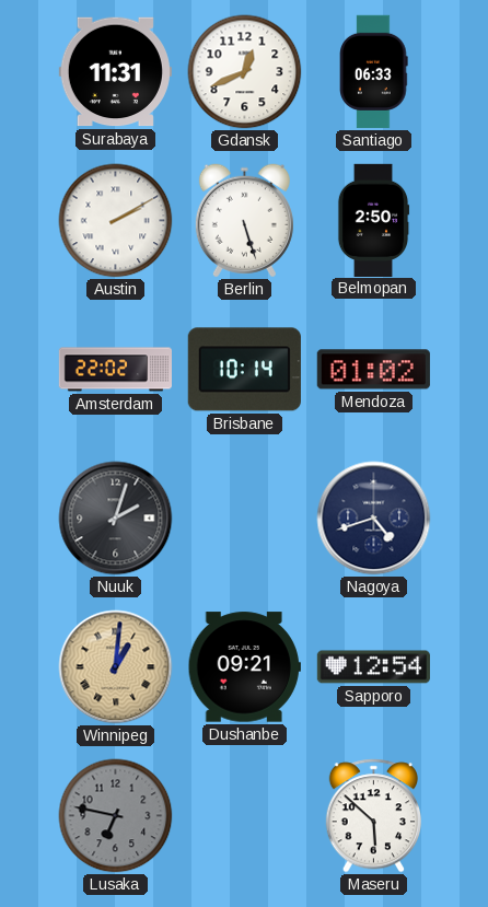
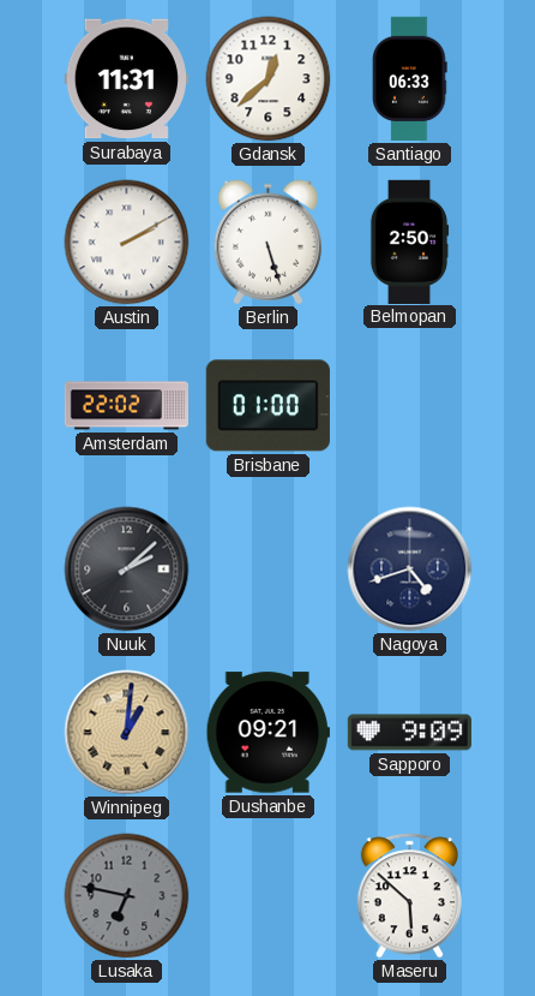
Gdansk: 12:41 -> 12:38 (269, 79)
Brisbane: 10:14 -> 01:00 (267, 406)
Mendoza: 01:02 -> none (373, 370)
Nuuk: 2:03 -> 2:08 (127, 569)
Sapporo: 12:54 -> 9:09 (409, 733)
